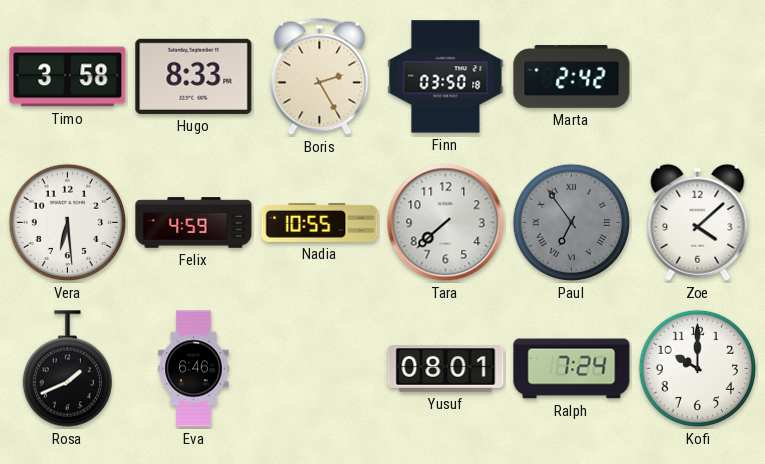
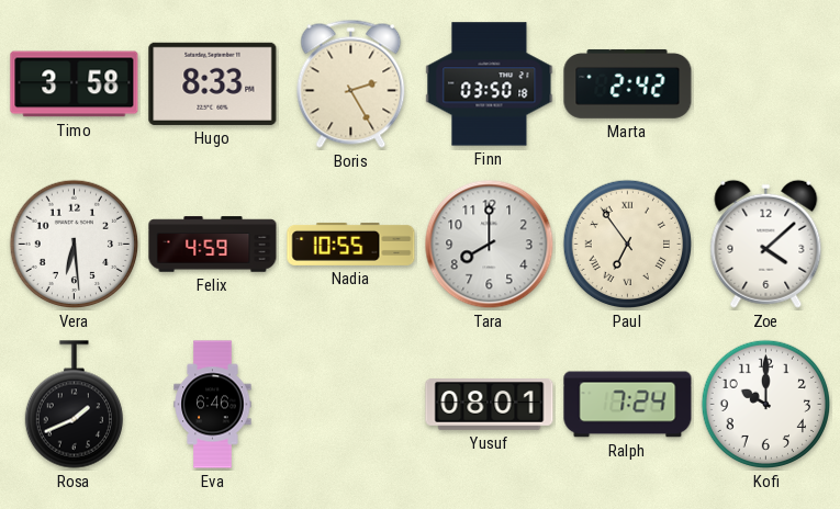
Tara: 7:38 -> 8:00 (490, 245)
Paul dial: grey -> cream (628, 245)
